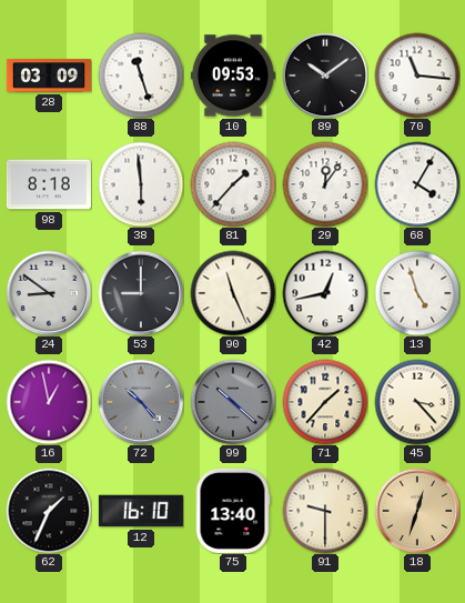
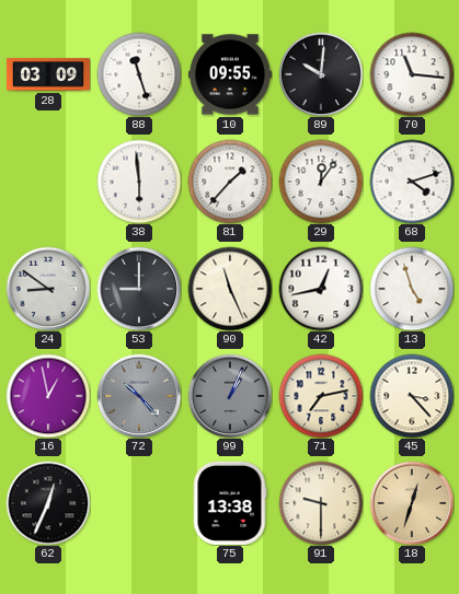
10: 09:53 -> 09:55 (230, 74)
89: 10:09 -> 10:01 (321, 74)
98: 8:18 -> none (49, 184)
68: 4:05 -> 4:12 (412, 182)
99: 10:22 -> 1:04 (230, 396)
71: 1:37 -> 7:13 (321, 396)
62: 1:34 -> 12:34 (48, 503)
12: 16:10 -> none (141, 511)
75: 13:40 -> 13:38 (230, 503)
